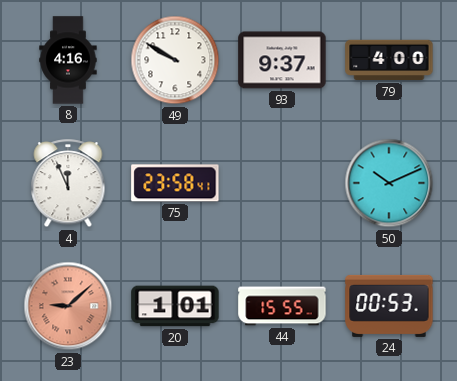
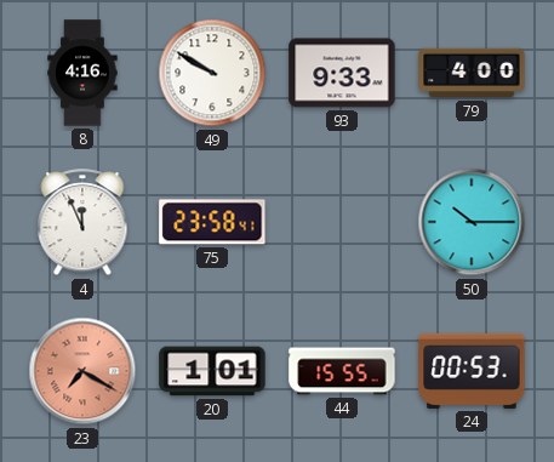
93: 9:37 -> 9:33 (342, 73)
50: 10:11 -> 10:15 (472, 222)
23: 9:08 -> 7:20 (82, 371)
